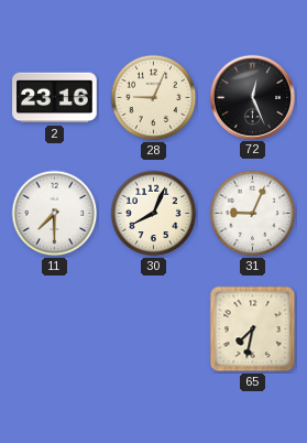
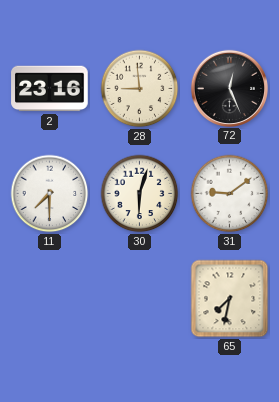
28: 9:04 -> 8:59 (140, 89)
30: 8:04 -> 6:03 (140, 194)
31: 9:04 -> 9:09 (230, 194)
